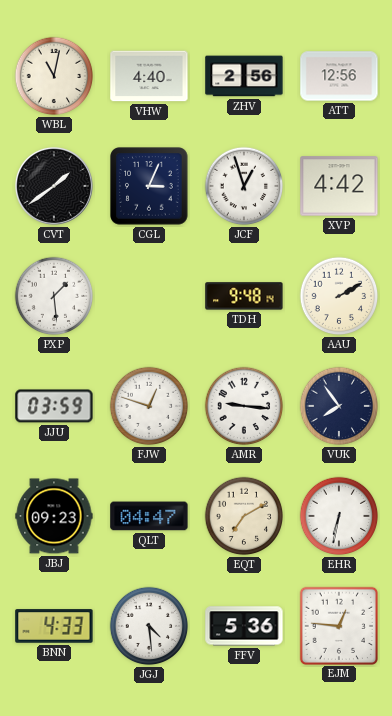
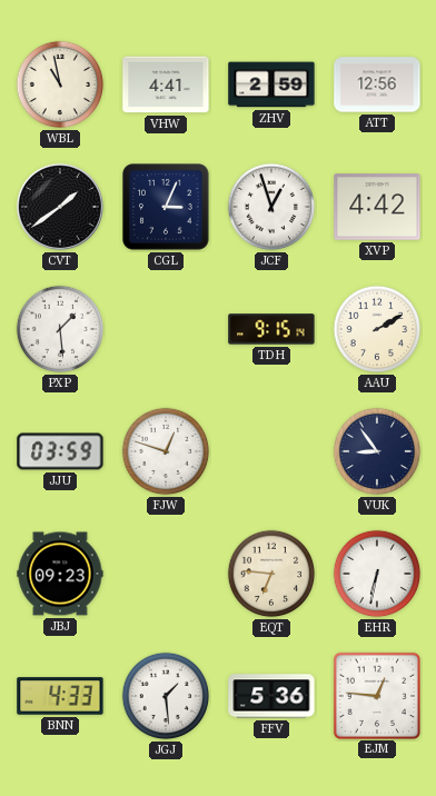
WBL: 11:02 -> 10:58 (60, 84)
VHW: 4:40 -> 4:41 (166, 84)
ZHV: 2:56 -> 2:59 (271, 84)
TDH: 9:48 -> 9:15 (271, 329)
AMR: 9:16 -> none (244, 406)
VUK: 7:54 -> 8:54 (377, 451)
QLT: 04:47 -> none (149, 516)
EQT: 7:10 -> 6:46 (271, 574)
JGJ: 4:29 -> 1:29 (166, 696)
